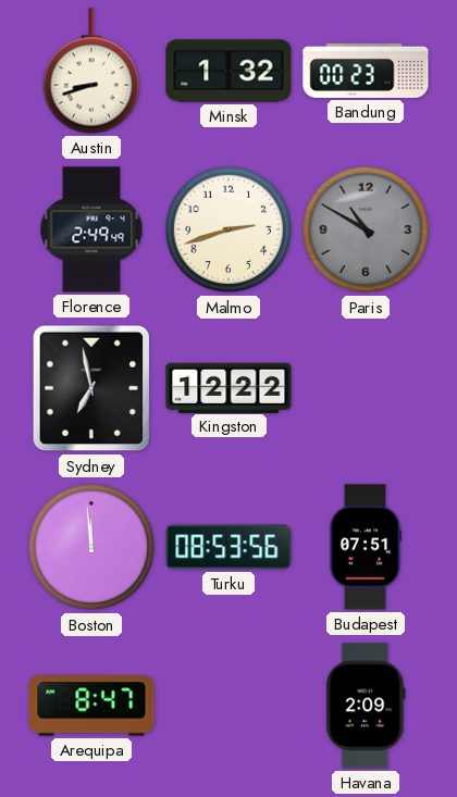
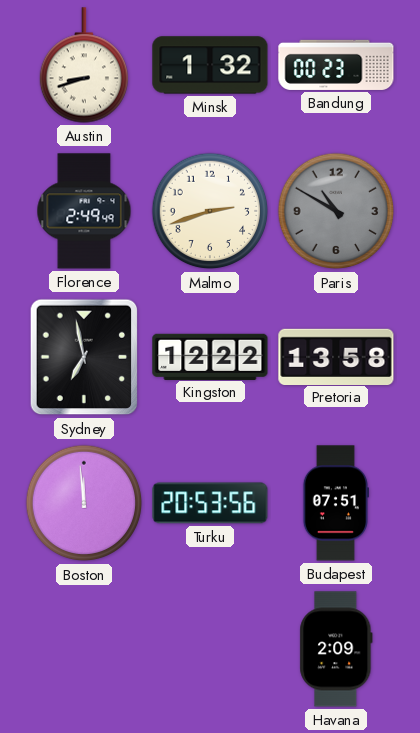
Pretoria: none -> 13:58 (336, 356)
Turku: 08:53 -> 20:53 (210, 503)
Arequipa: 8:47 -> none (91, 706)
